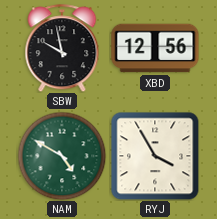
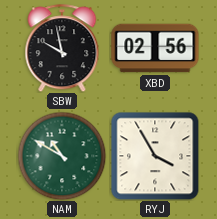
XBD: 12:56 -> 02:56 (155, 48)
NAM: 4:50 -> 10:50 (62, 156)
